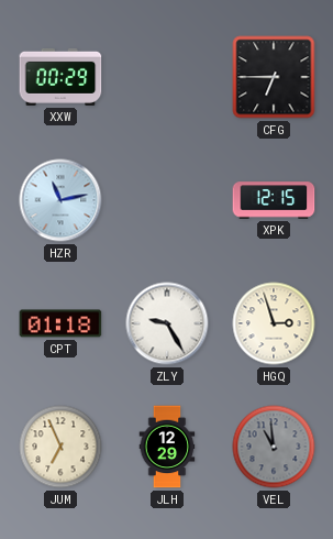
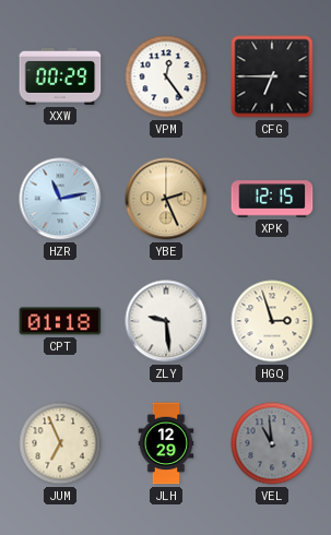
VPM: none -> 12:24 (166, 76)
YBE: none -> 2:26 (166, 199)
ZLY: 9:25 -> 9:29 (166, 321)
